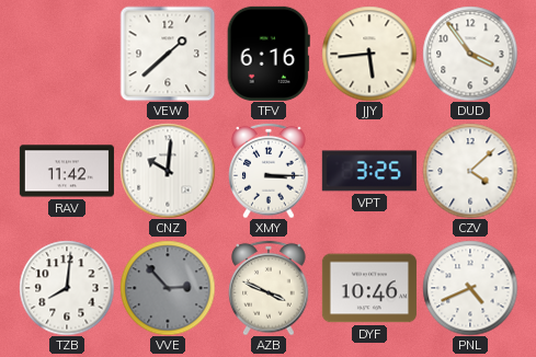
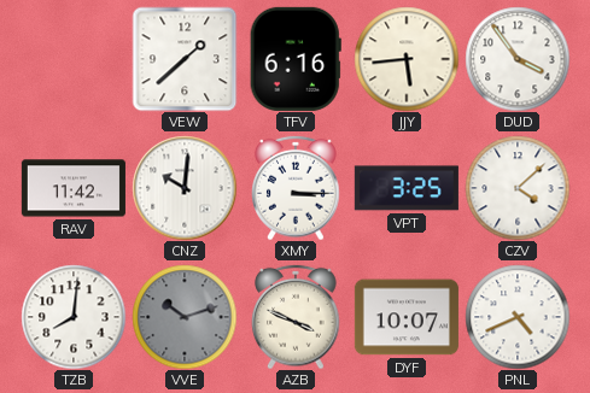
VVE: 2:53 -> 10:12 (185, 317)
DYF: 10:46 -> 10:07 (407, 317)
